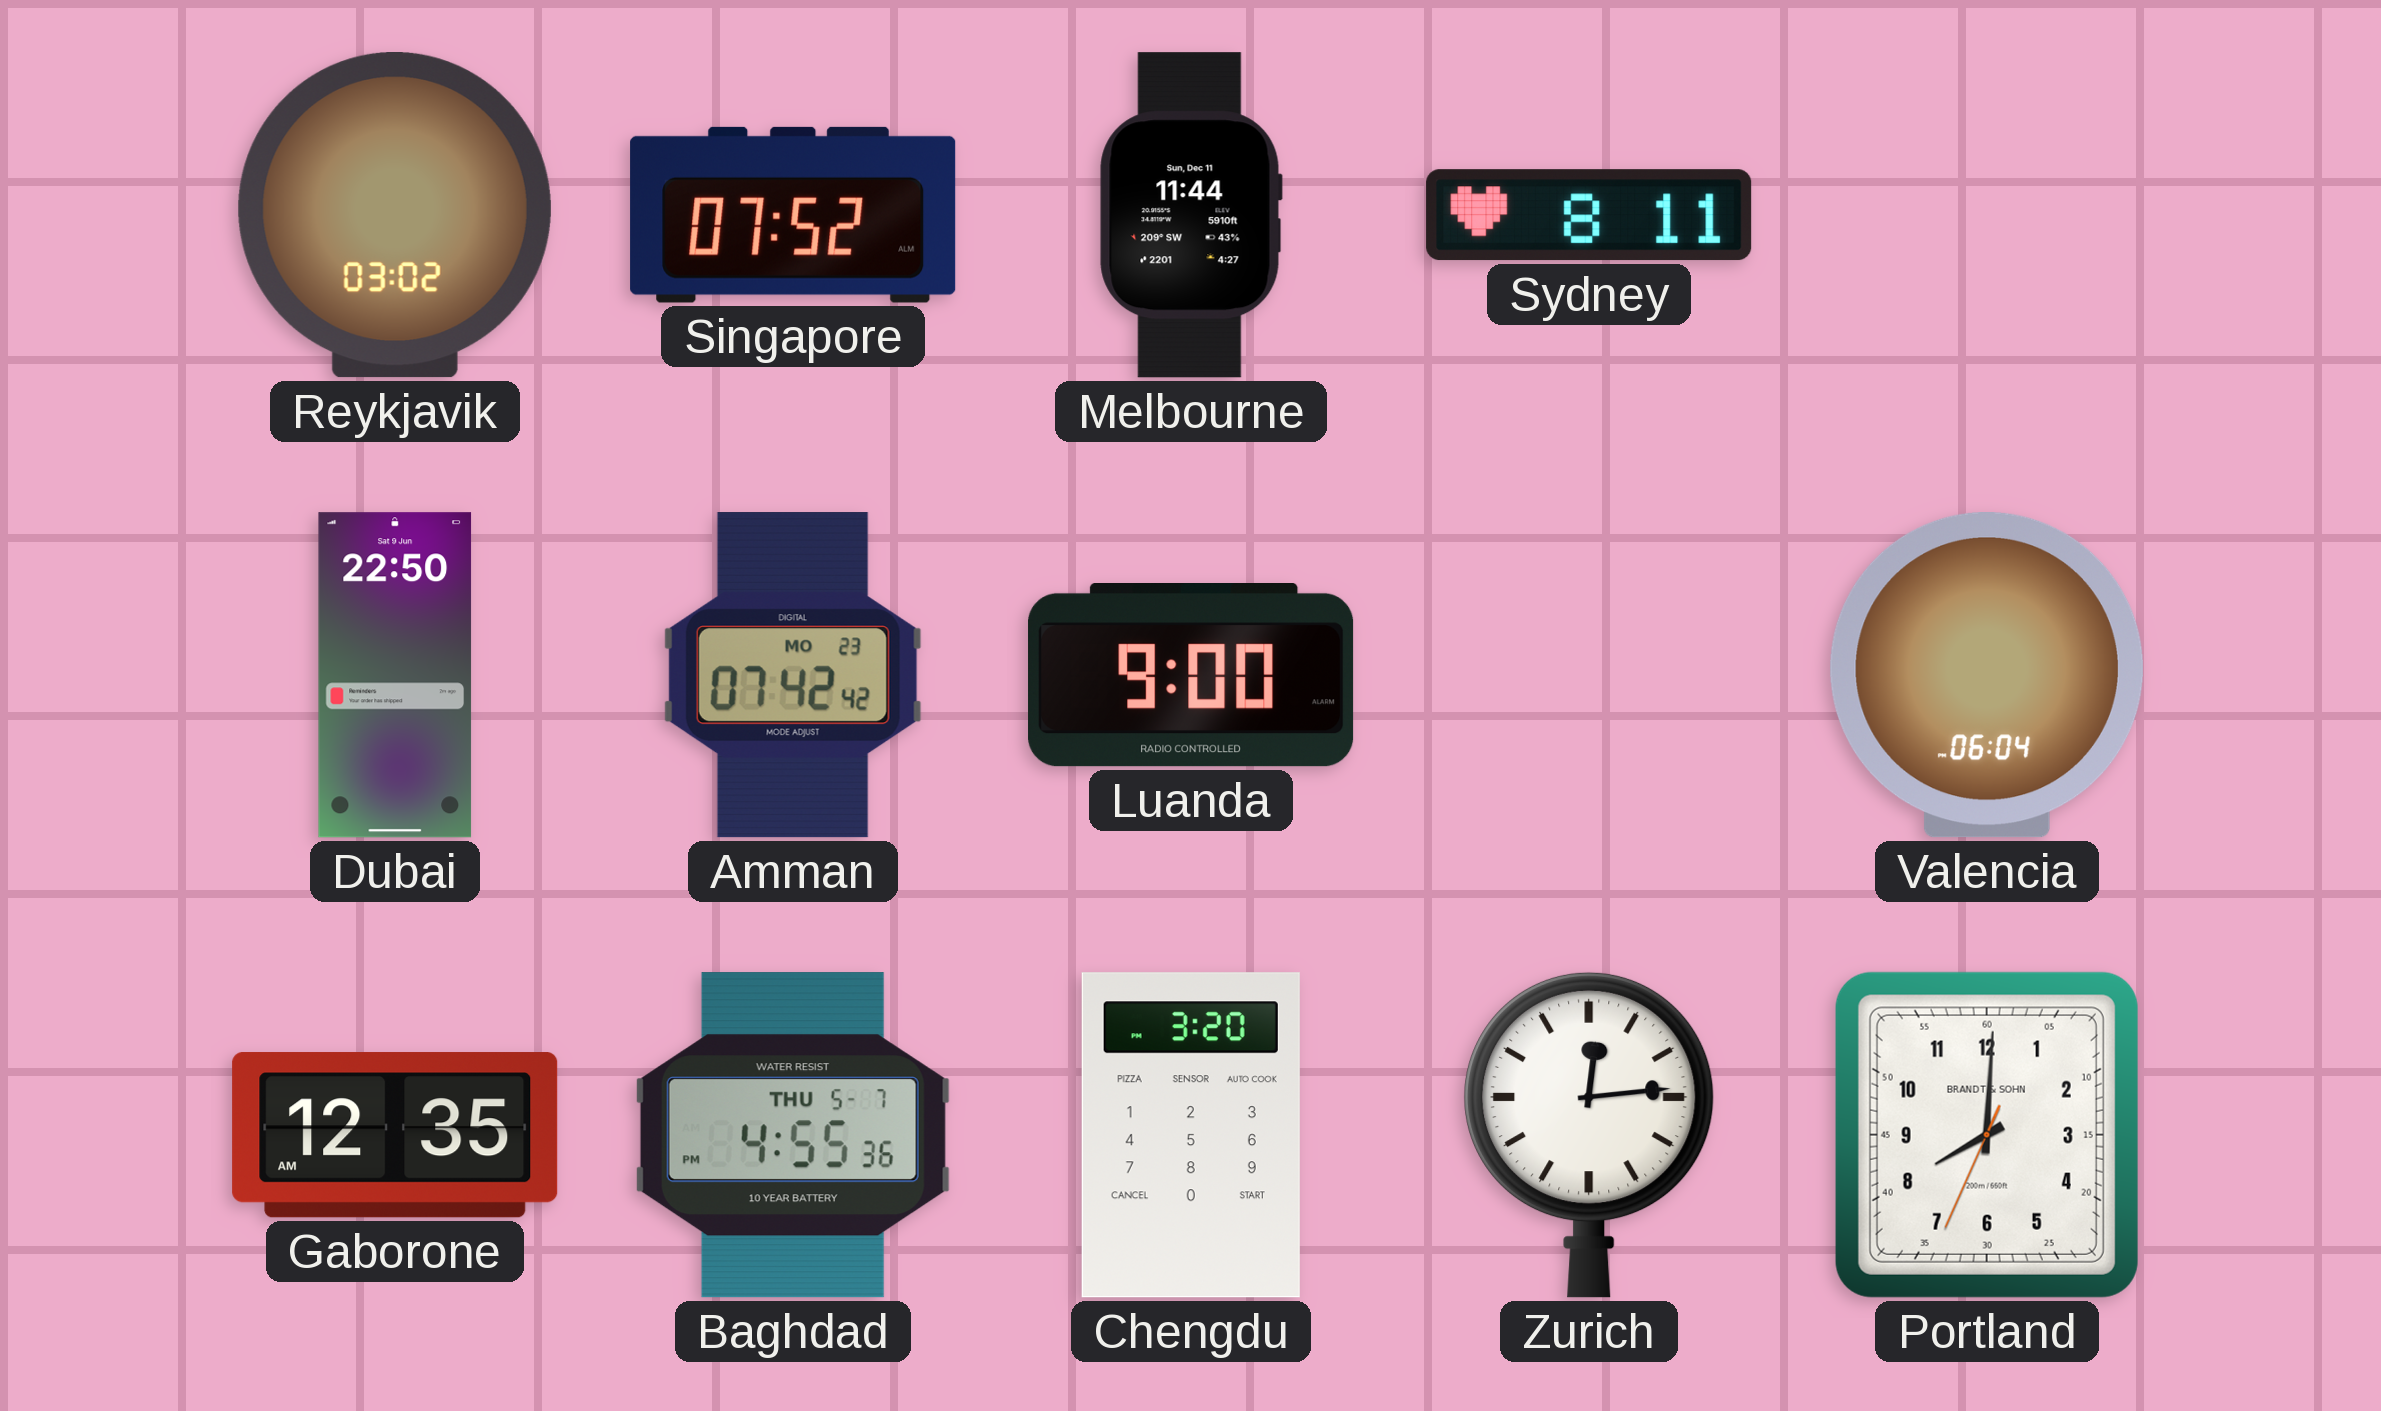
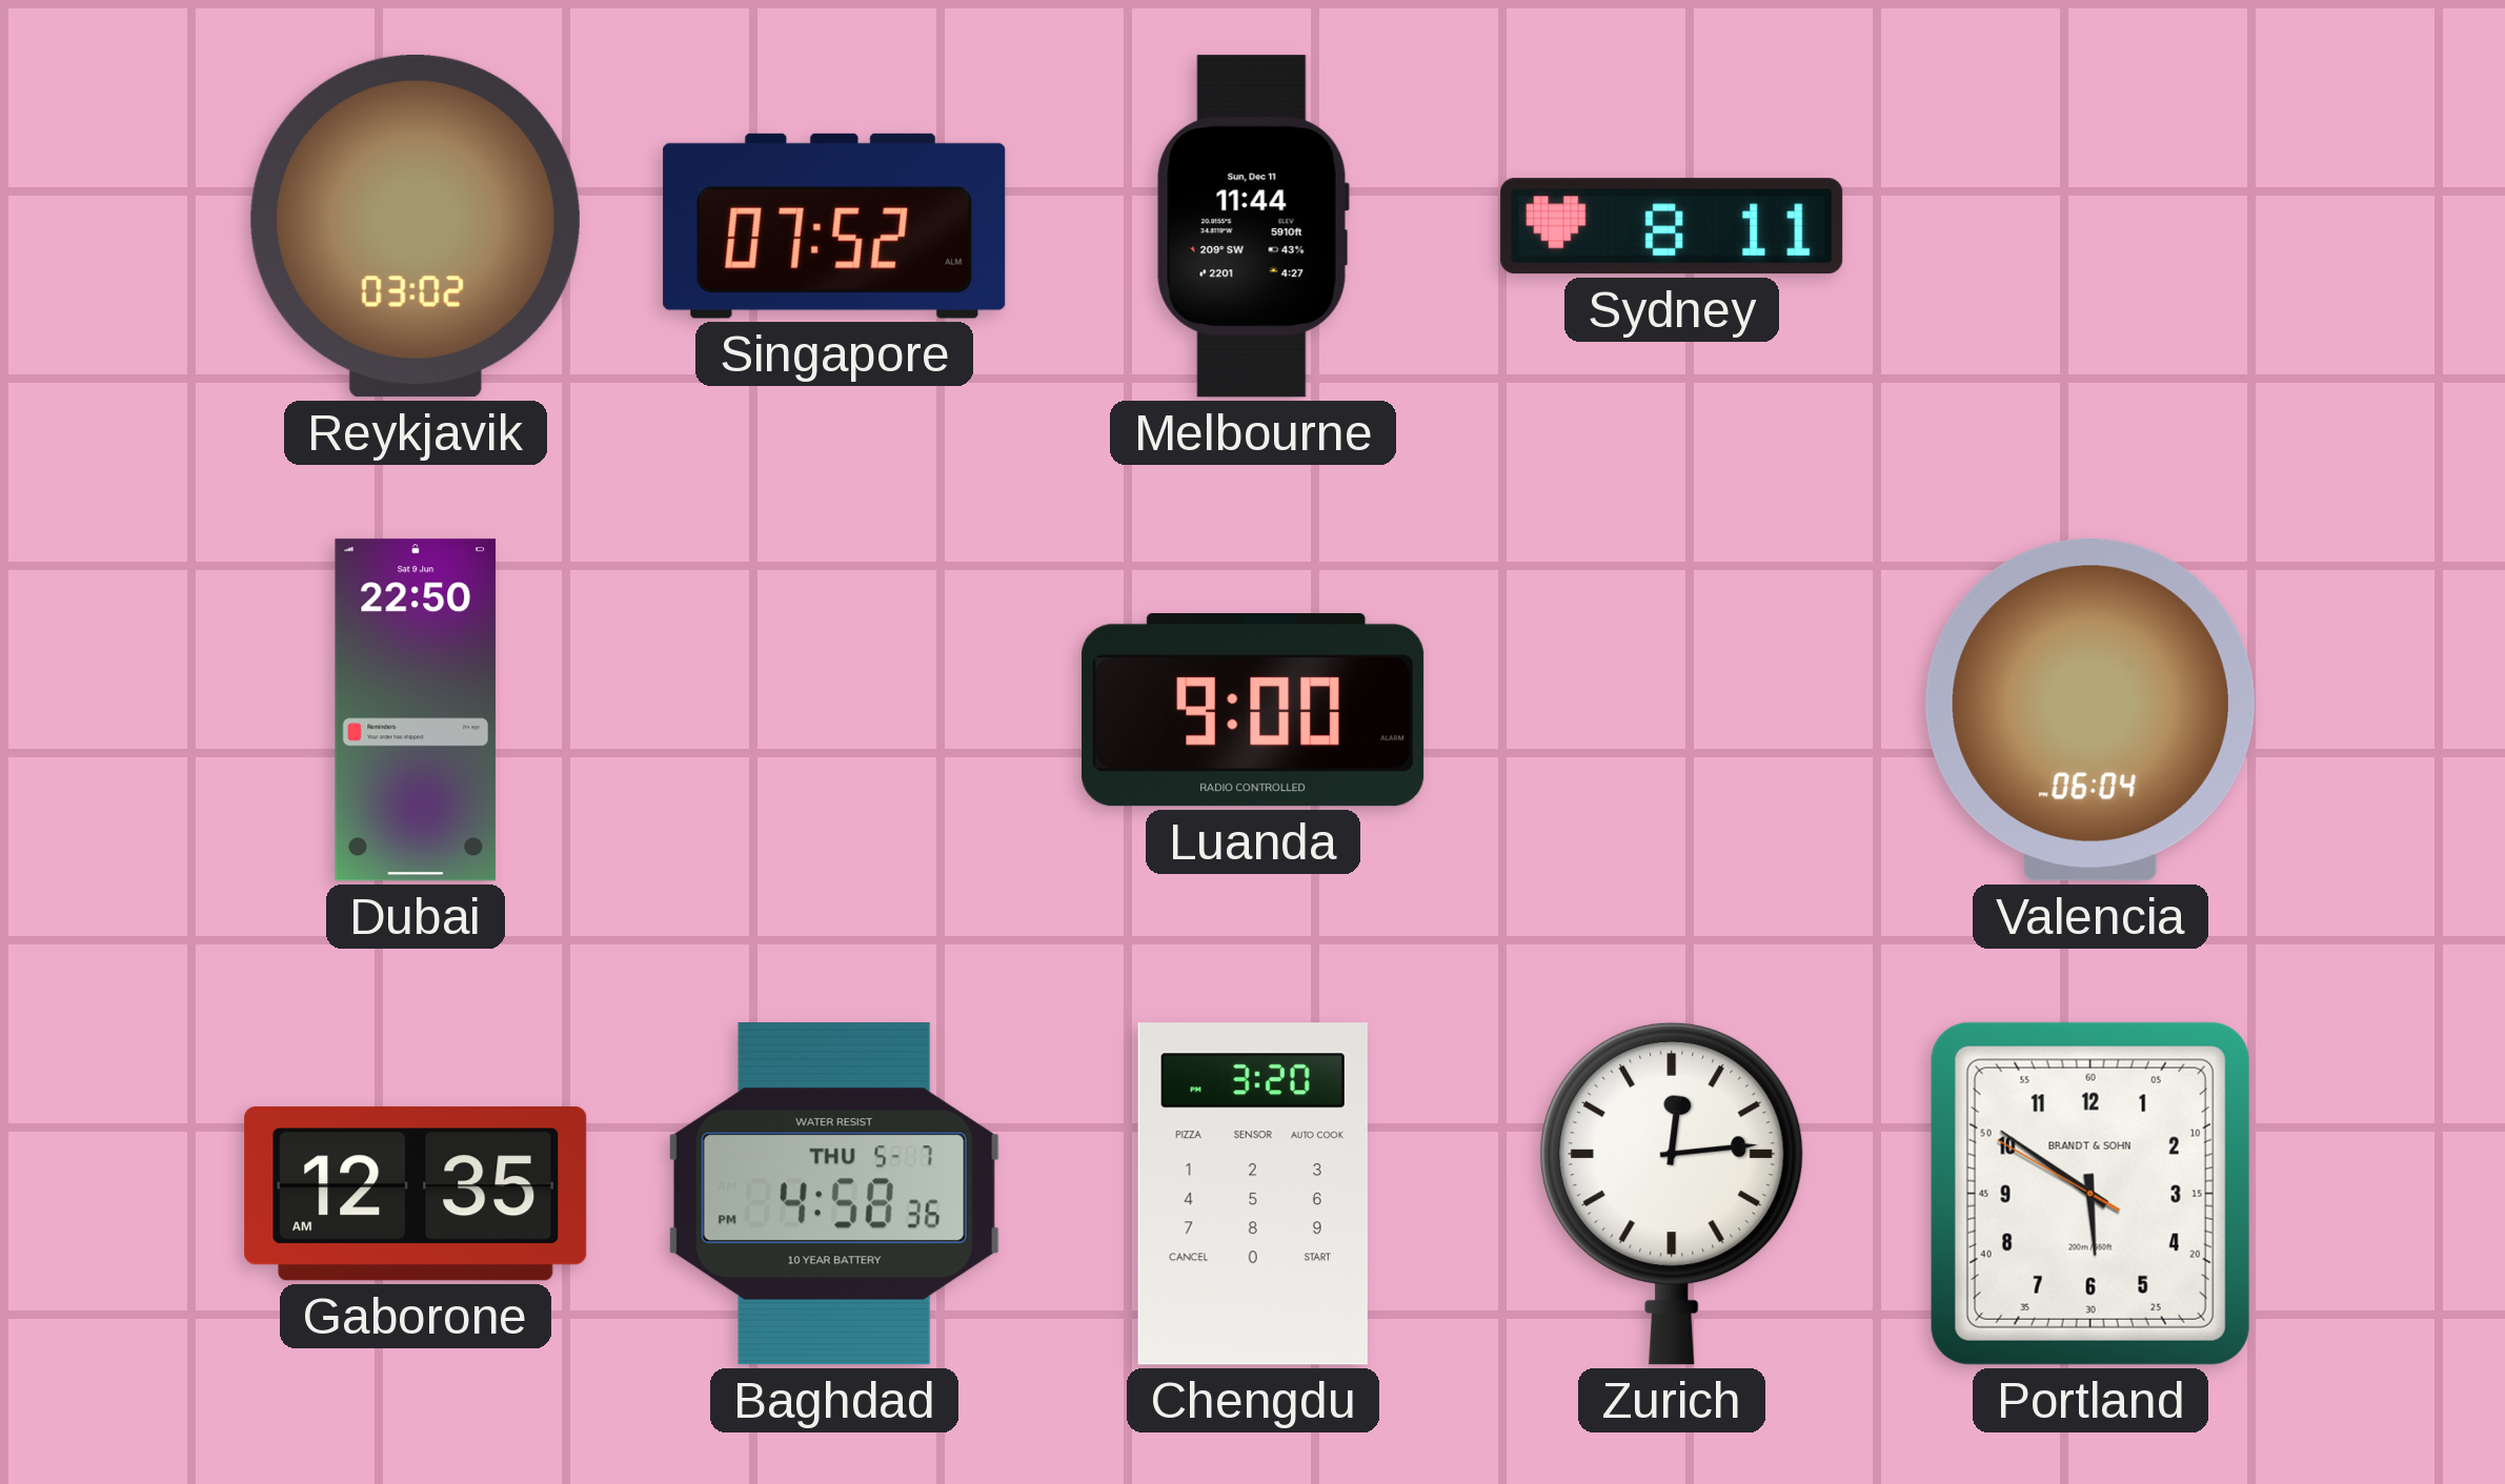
Amman: 07:42 -> none (793, 675)
Baghdad: 4:55 -> 4:58 (834, 1194)
Portland: 8:00 -> 5:50 (2090, 1194)
